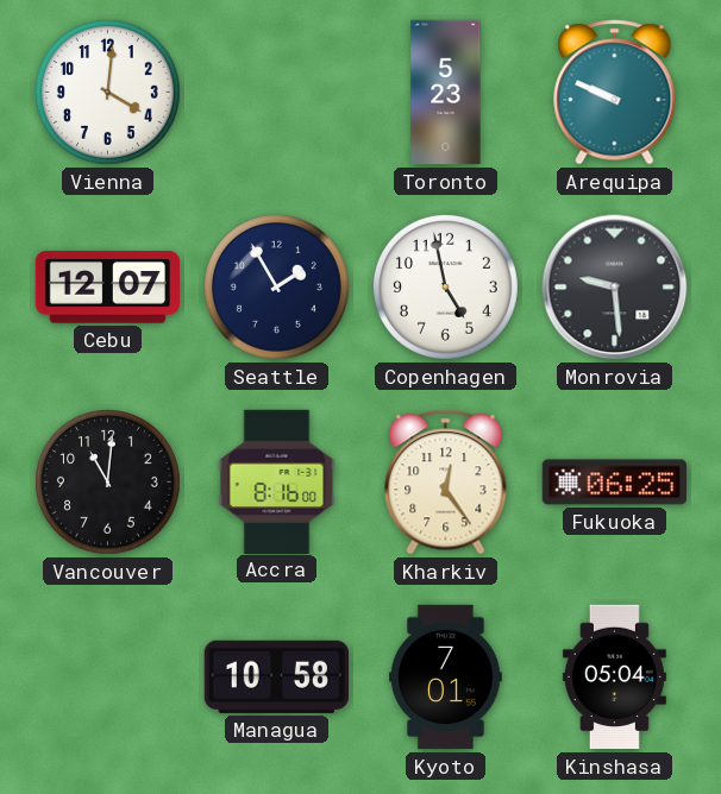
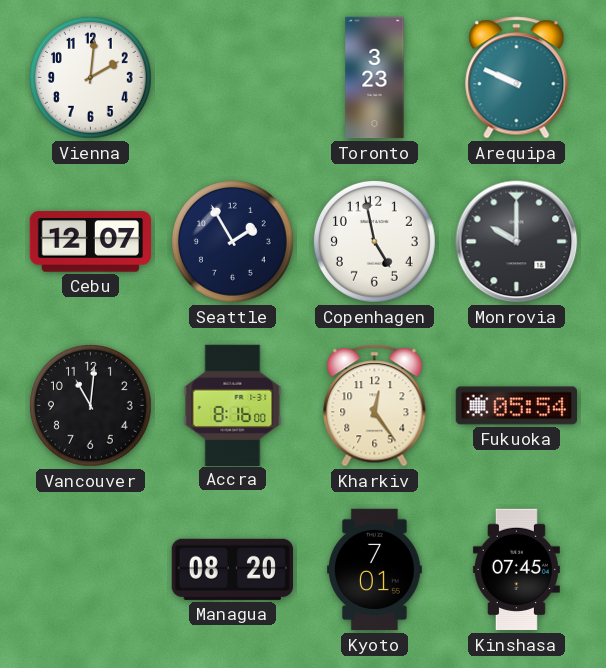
Vienna: 4:01 -> 2:01 (90, 77)
Toronto: 5:23 -> 3:23 (375, 78)
Monrovia: 9:29 -> 10:00 (517, 242)
Fukuoka: 06:25 -> 05:54 (516, 406)
Managua: 10:58 -> 08:20 (232, 569)
Kinshasa: 05:04 -> 07:45 (516, 570)
